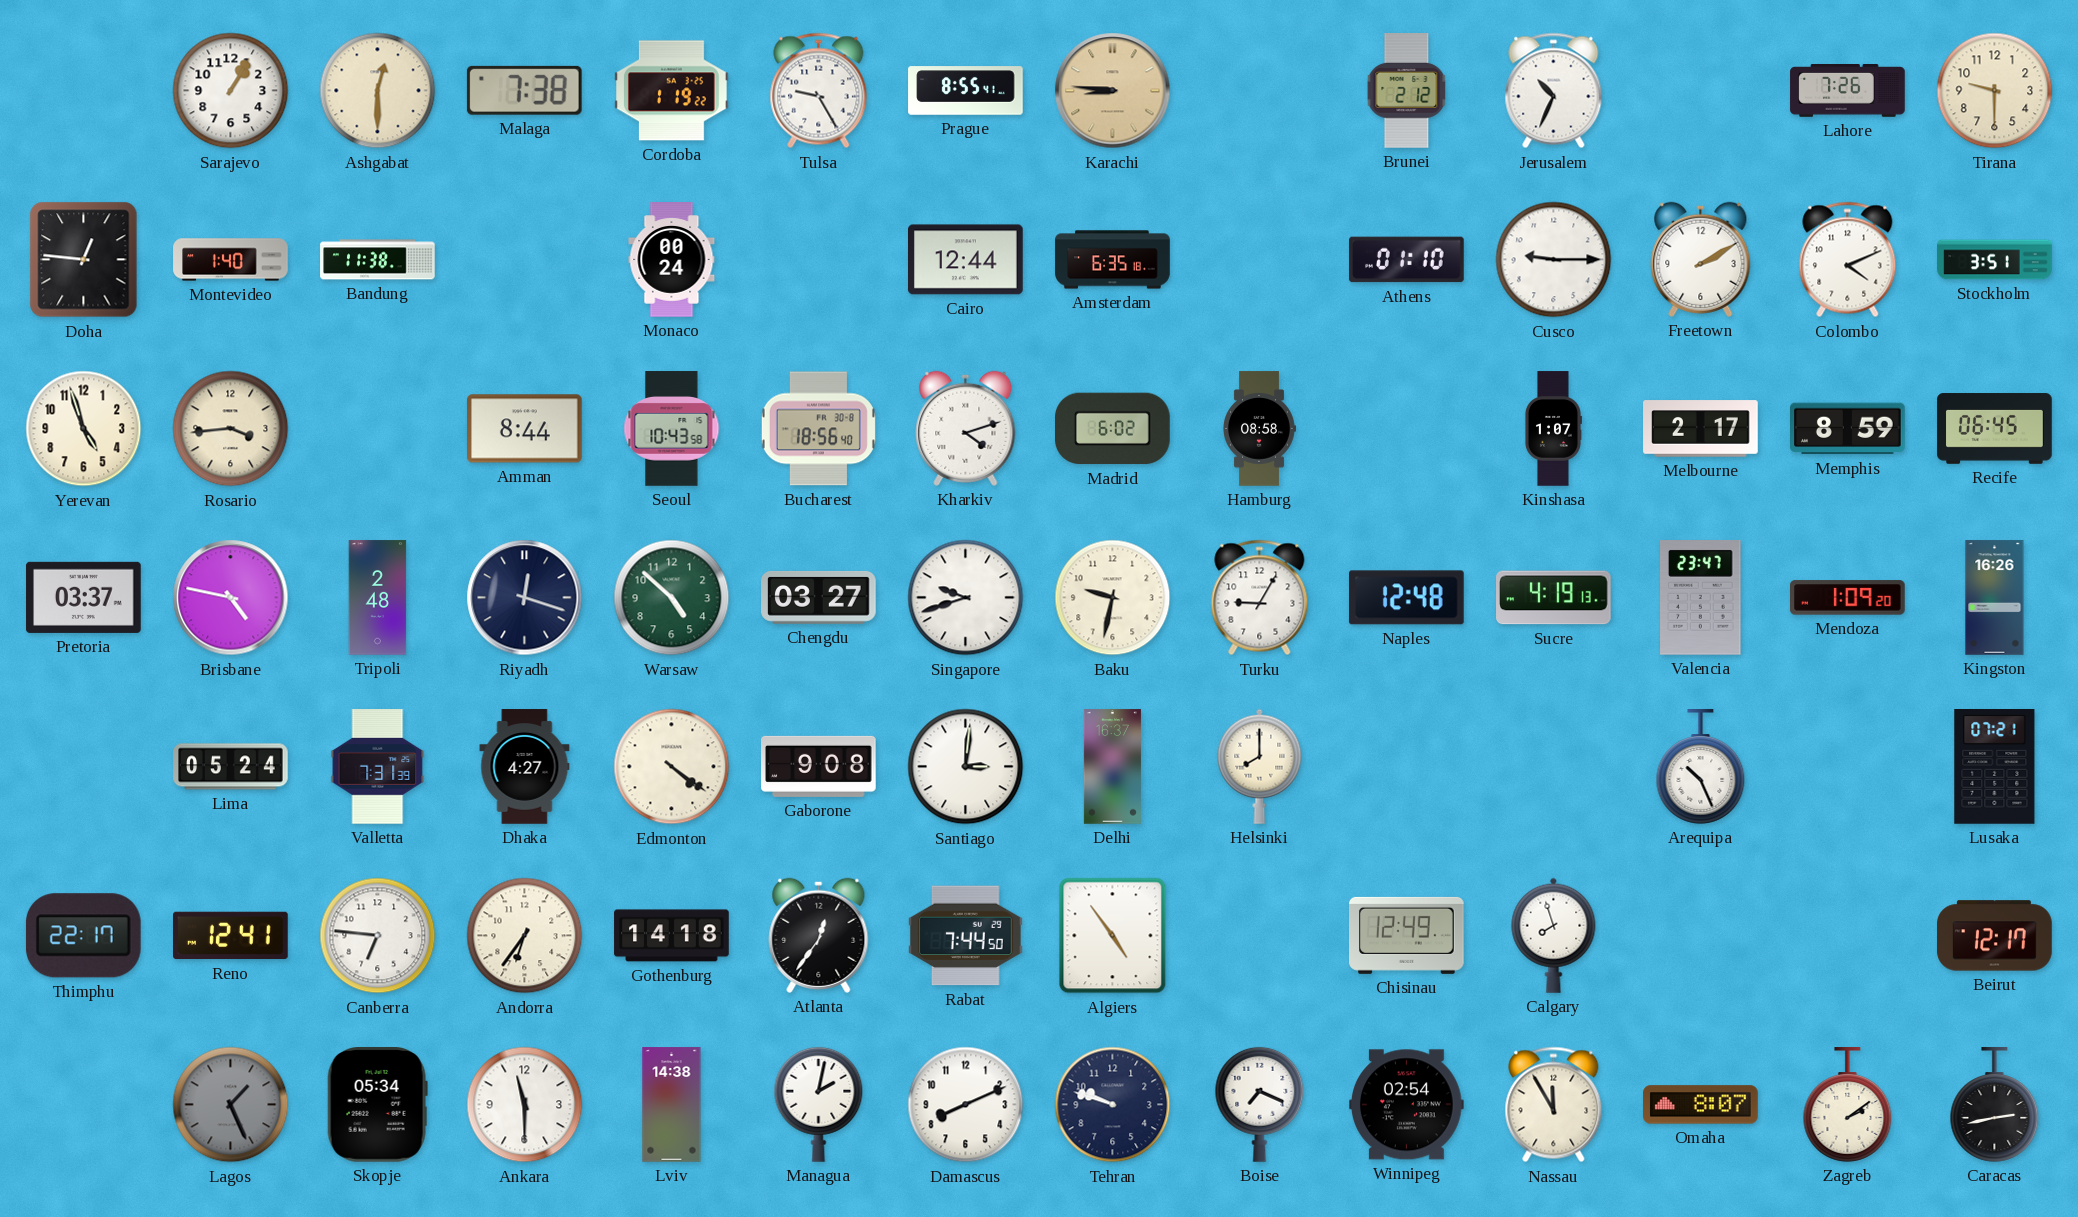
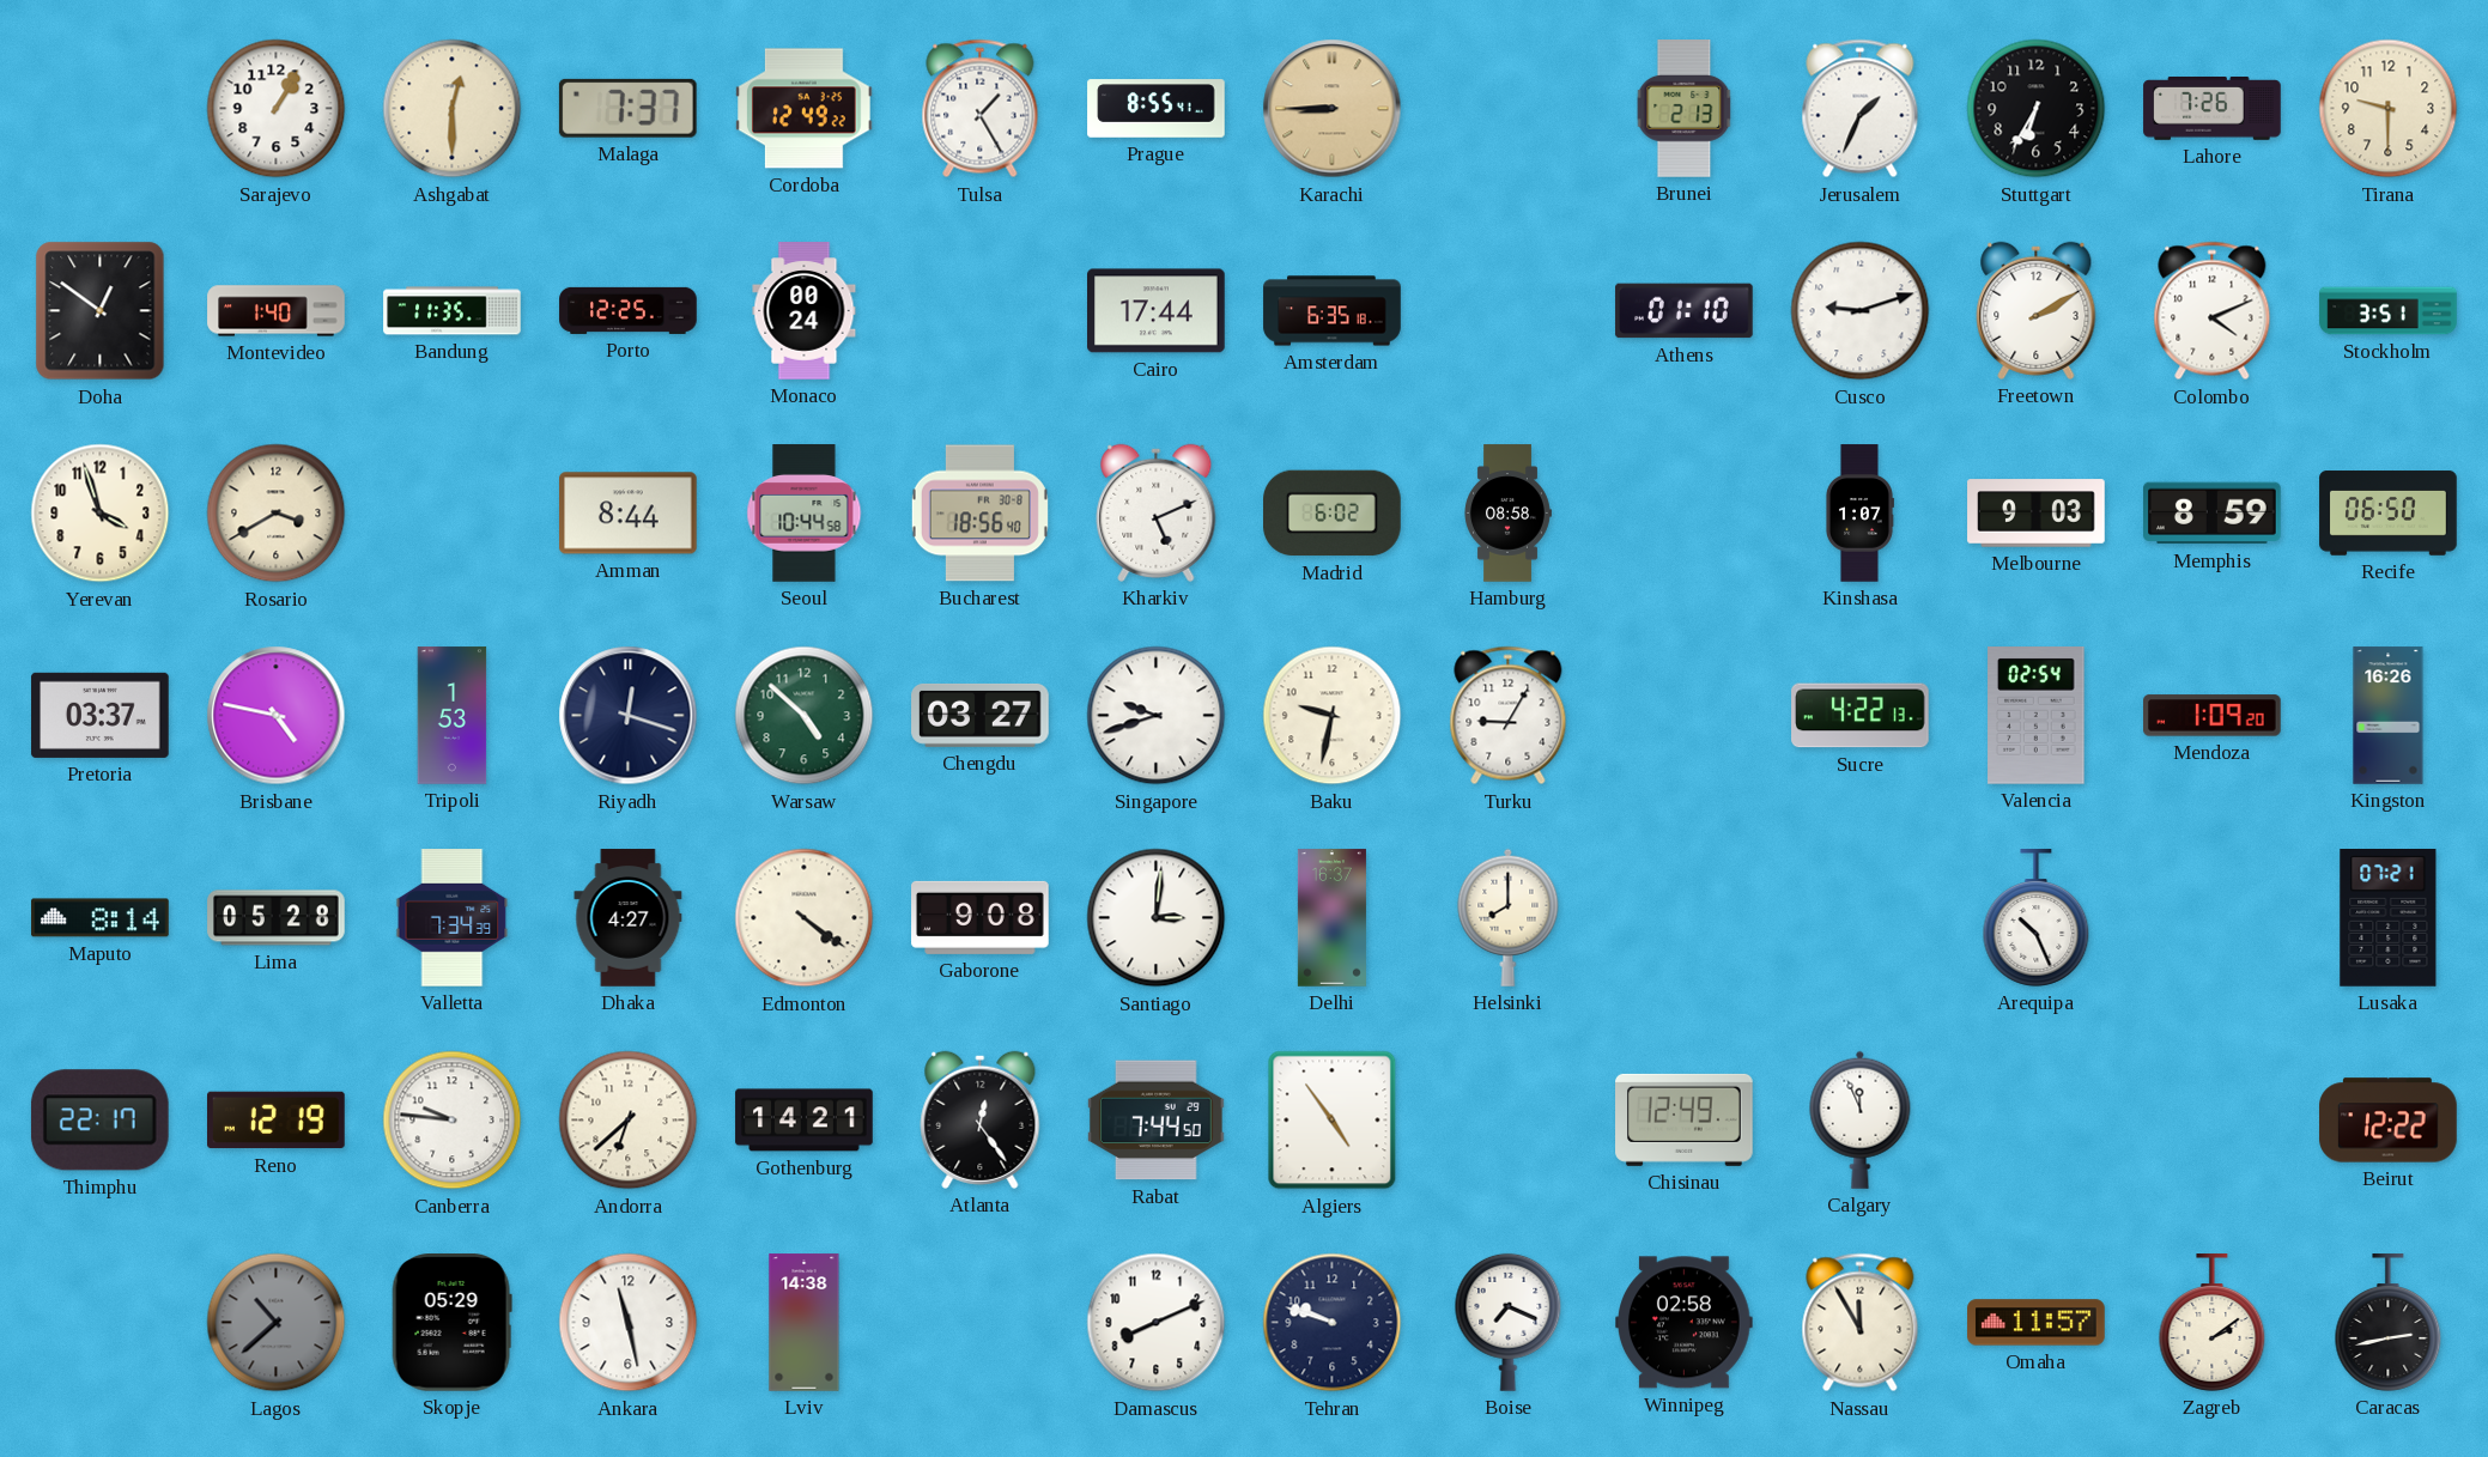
Malaga: 7:38 -> 7:37 (627, 108)
Cordoba: 1:19 -> 12:49 (805, 109)
Tulsa: 9:25 -> 1:25 (981, 109)
Karachi: 8:46 -> 8:45 (1333, 109)
Brunei: 2:12 -> 2:13 (1685, 109)
Jerusalem: 10:34 -> 1:34 (1861, 109)
Stuttgart: none -> 6:35 (2037, 109)
Doha: 12:46 -> 12:51 (101, 311)
Bandung: 11:38 -> 11:35 (453, 311)
Porto: none -> 12:25 (629, 310)
Cairo: 12:44 -> 17:44 (1157, 311)
Cusco: 9:15 -> 9:12 (1861, 311)
Yerevan: 4:57 -> 3:57 (101, 514)
Rosario: 3:44 -> 3:40 (277, 514)
Seoul: 10:43 -> 10:44 (805, 514)
Kharkiv: 4:12 -> 5:11 (1157, 512)
Melbourne: 2:17 -> 9:03 (2037, 514)
Recife: 06:45 -> 06:50 (2389, 514)
Tripoli: 2:48 -> 1:53 (453, 716)
Naples: 12:48 -> none (1407, 598)
Sucre: 4:19 -> 4:22 (1861, 716)
Valencia: 23:47 -> 02:54 (2037, 716)
Maputo: none -> 8:14 (101, 918)
Lima: 05:24 -> 05:28 (277, 918)
Valletta: 7:31 -> 7:34 (453, 918)
Reno: 12:41 -> 12:19 (277, 1121)
Canberra: 6:46 -> 9:46 (453, 1121)
Andorra: 6:36 -> 6:38 (629, 1121)
Gothenburg: 14:18 -> 14:21 (805, 1121)
Atlanta: 12:36 -> 12:24 (981, 1119)
Calgary: 7:57 -> 11:56 (1861, 1119)
Beirut: 12:17 -> 12:22 (2389, 1121)
Lagos: 1:26 -> 10:38 (277, 1323)
Skopje: 05:34 -> 05:29 (451, 1323)
Ankara: 11:30 -> 11:28 (629, 1323)
Managua: 2:02 -> none (819, 1104)
Winnipeg: 02:54 -> 02:58 (1685, 1323)
Omaha: 8:07 -> 11:57 (2037, 1323)
